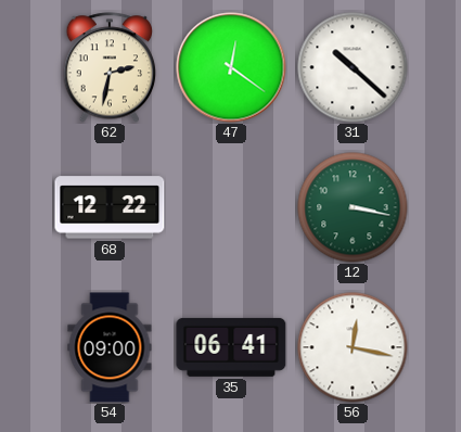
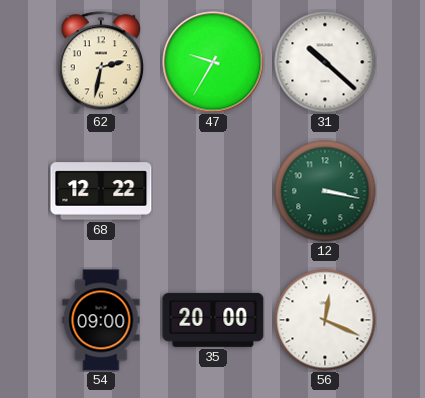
47: 12:21 -> 9:35 (213, 62)
35: 06:41 -> 20:00 (213, 320)
56: 12:17 -> 12:19 (325, 320)
